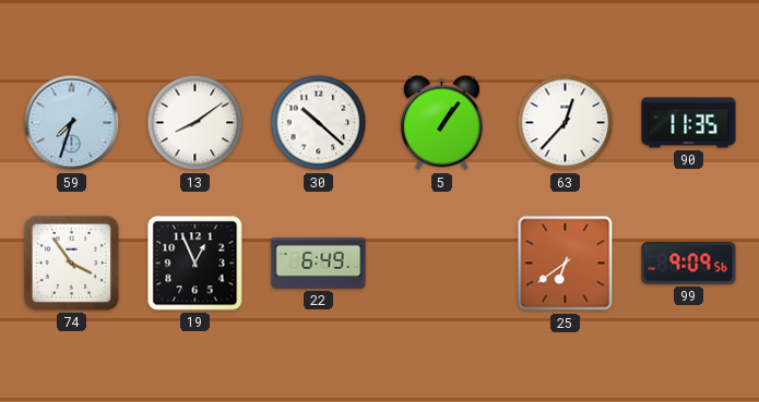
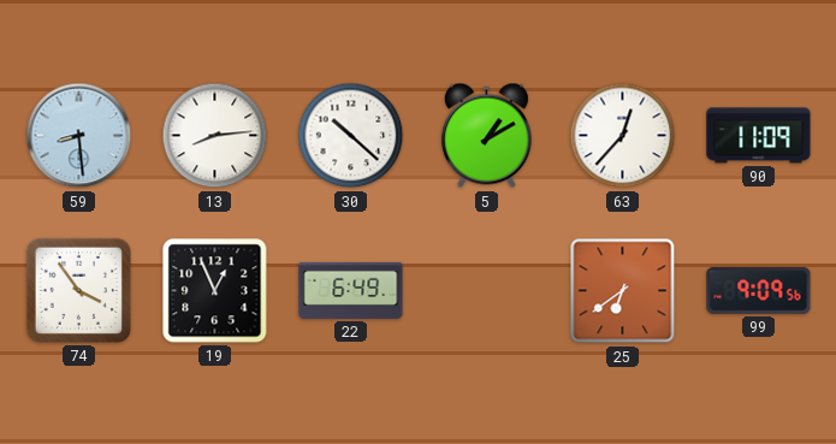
59: 7:33 -> 8:29 (79, 136)
13: 8:09 -> 8:14 (215, 136)
5: 1:06 -> 1:10 (486, 136)
90: 11:35 -> 11:09 (759, 136)
